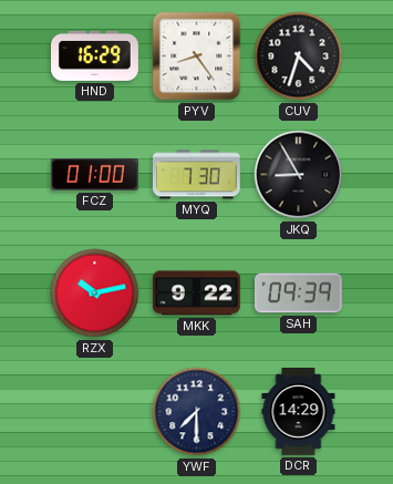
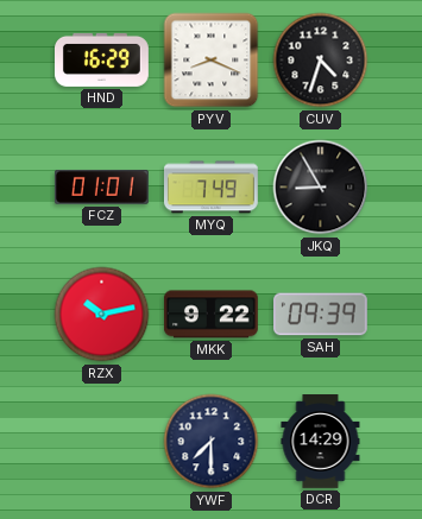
PYV: 8:24 -> 8:19 (212, 61)
FCZ: 01:00 -> 01:01 (101, 186)
MYQ: 7:30 -> 7:49 (212, 188)
